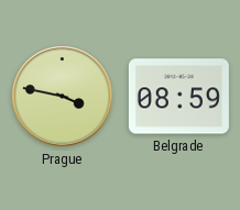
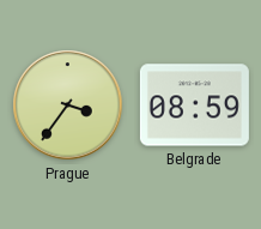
Prague: 3:47 -> 3:36 (68, 106)
